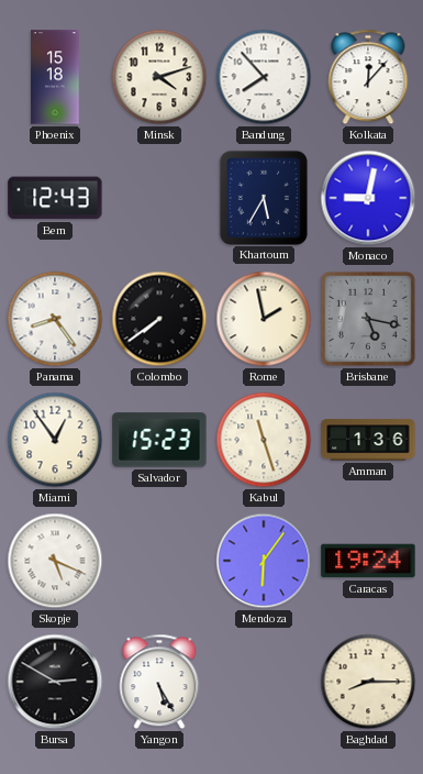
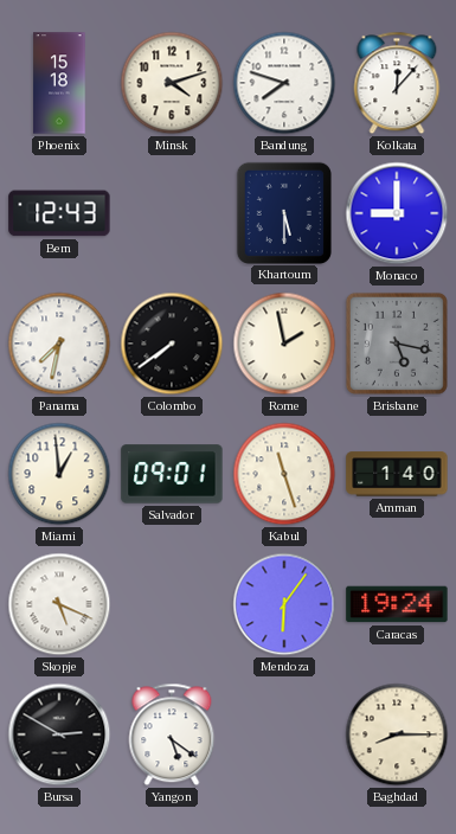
Bandung: 7:53 -> 7:48 (284, 83)
Khartoum: 5:35 -> 5:30 (284, 212)
Monaco: 9:02 -> 9:00 (397, 213)
Panama: 8:24 -> 7:32 (59, 344)
Miami: 12:54 -> 12:59 (59, 474)
Salvador: 15:23 -> 09:01 (172, 474)
Amman: 1:36 -> 1:40 (397, 474)
Yangon: 5:25 -> 5:21 (172, 734)
